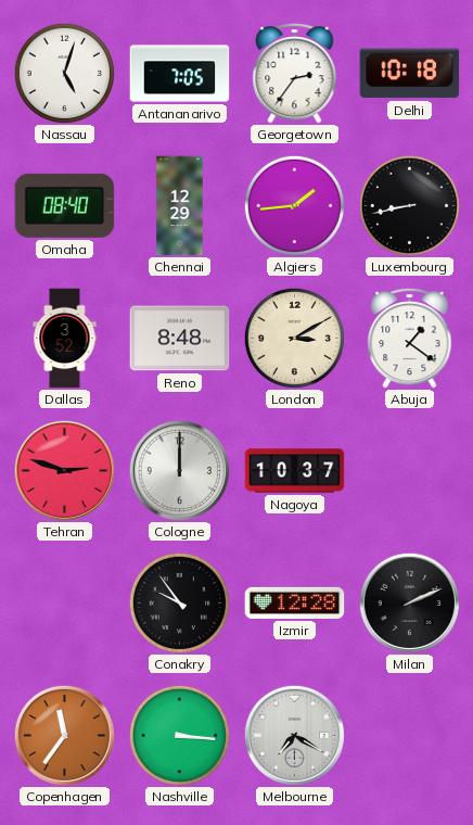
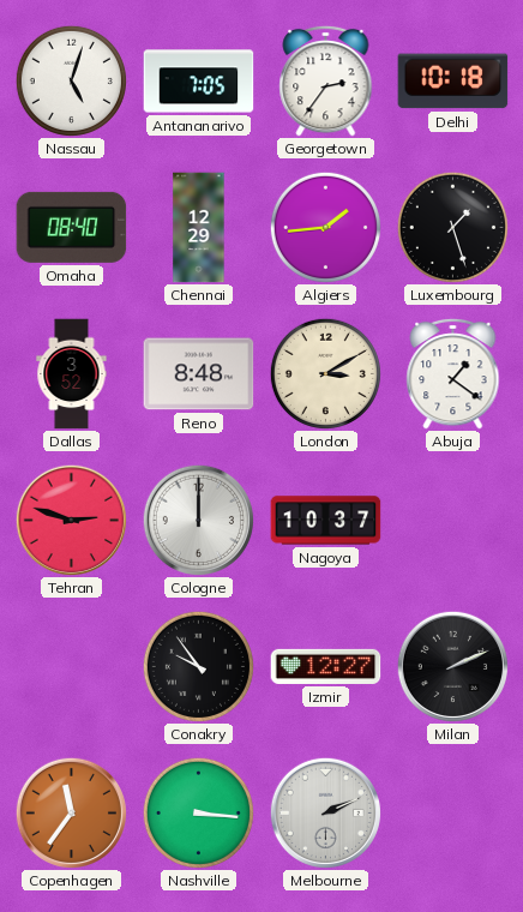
Luxembourg: 8:43 -> 1:27 (452, 227)
Izmir: 12:28 -> 12:27 (326, 666)
Melbourne: 7:20 -> 2:11 (325, 812)
